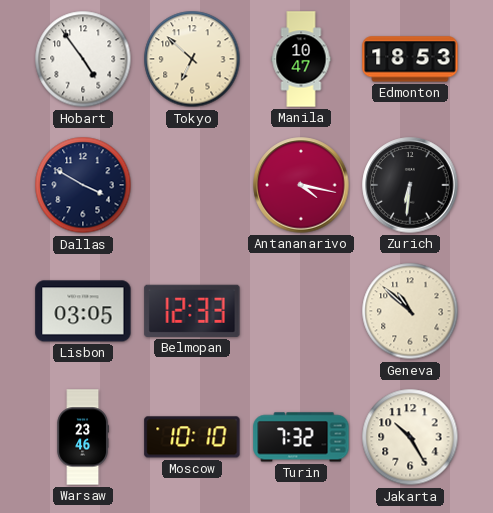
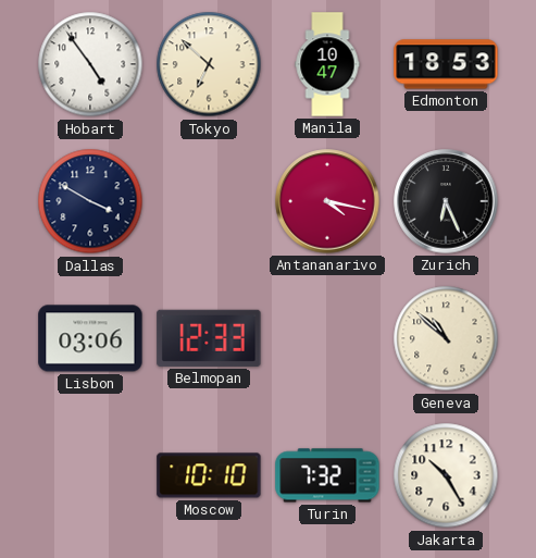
Zurich: 6:31 -> 6:26 (446, 201)
Lisbon: 03:05 -> 03:06 (90, 338)
Warsaw: 23:46 -> none (82, 437)
